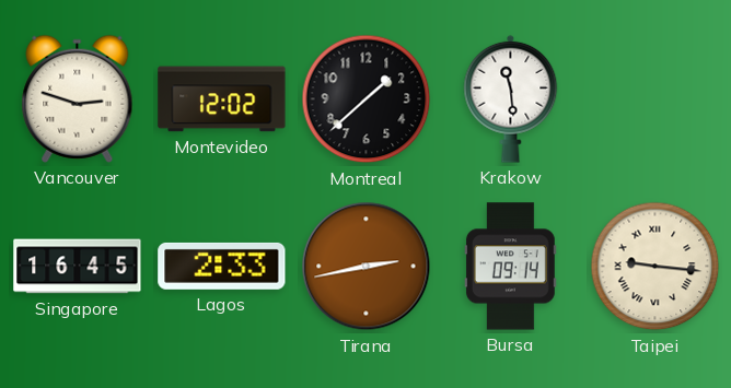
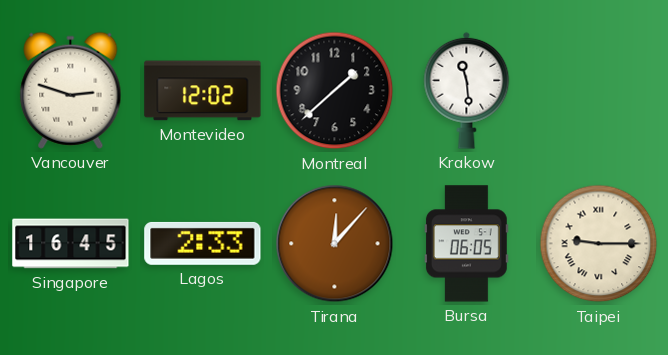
Tirana: 2:43 -> 12:07 (335, 244)
Bursa: 09:14 -> 06:05 (466, 244)
Taipei: 9:16 -> 9:15 (599, 244)
